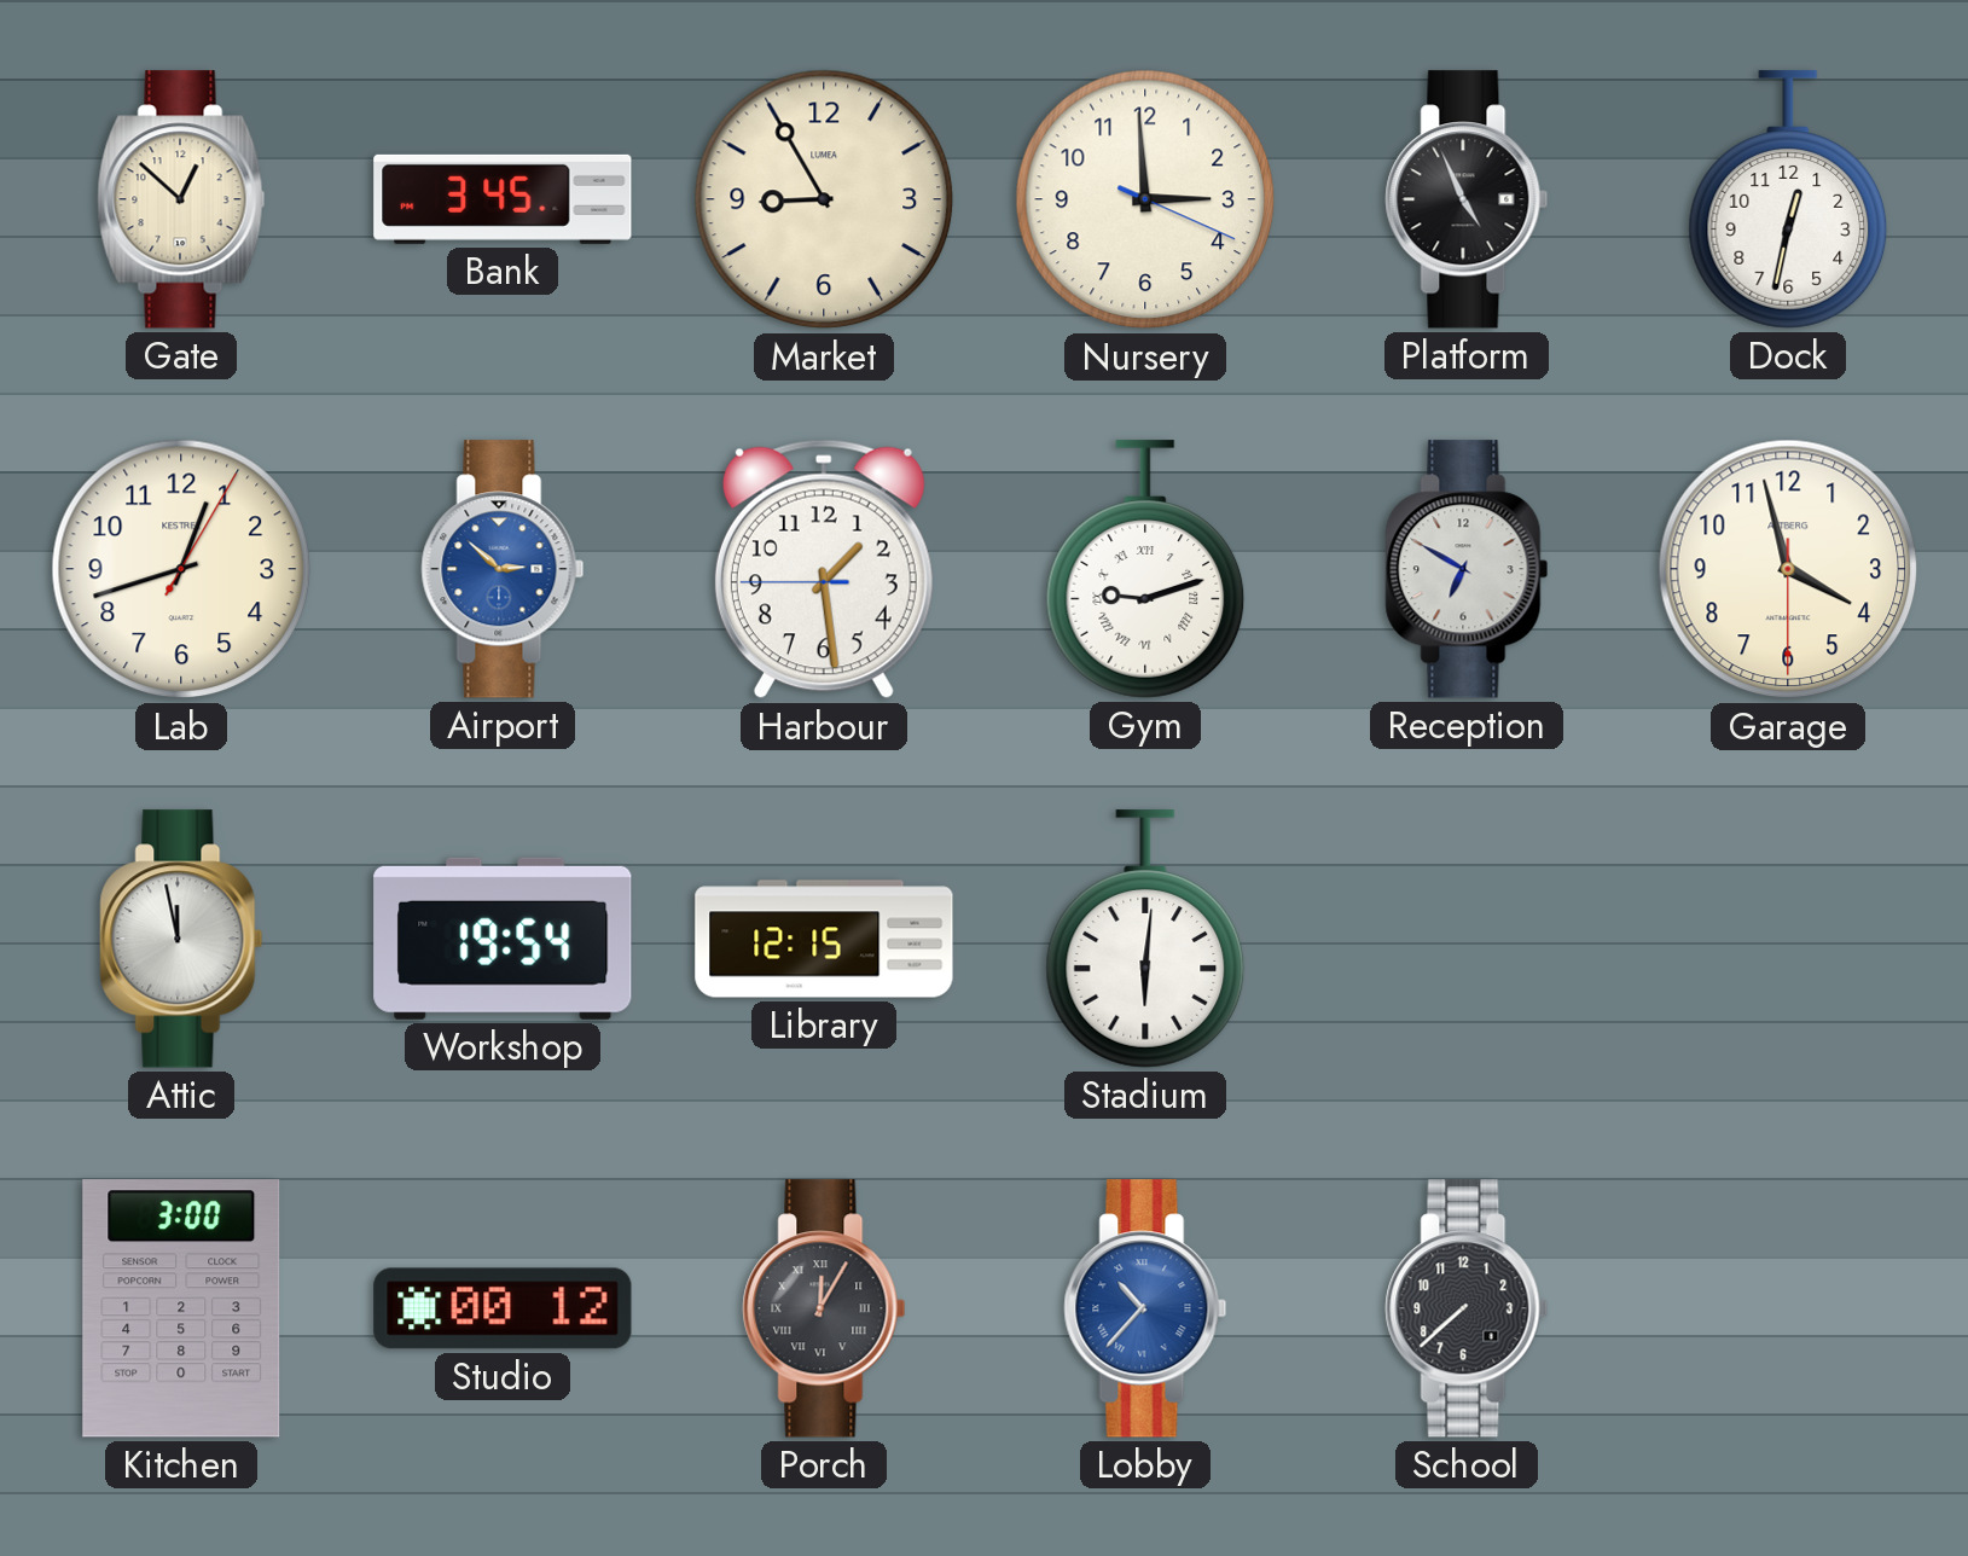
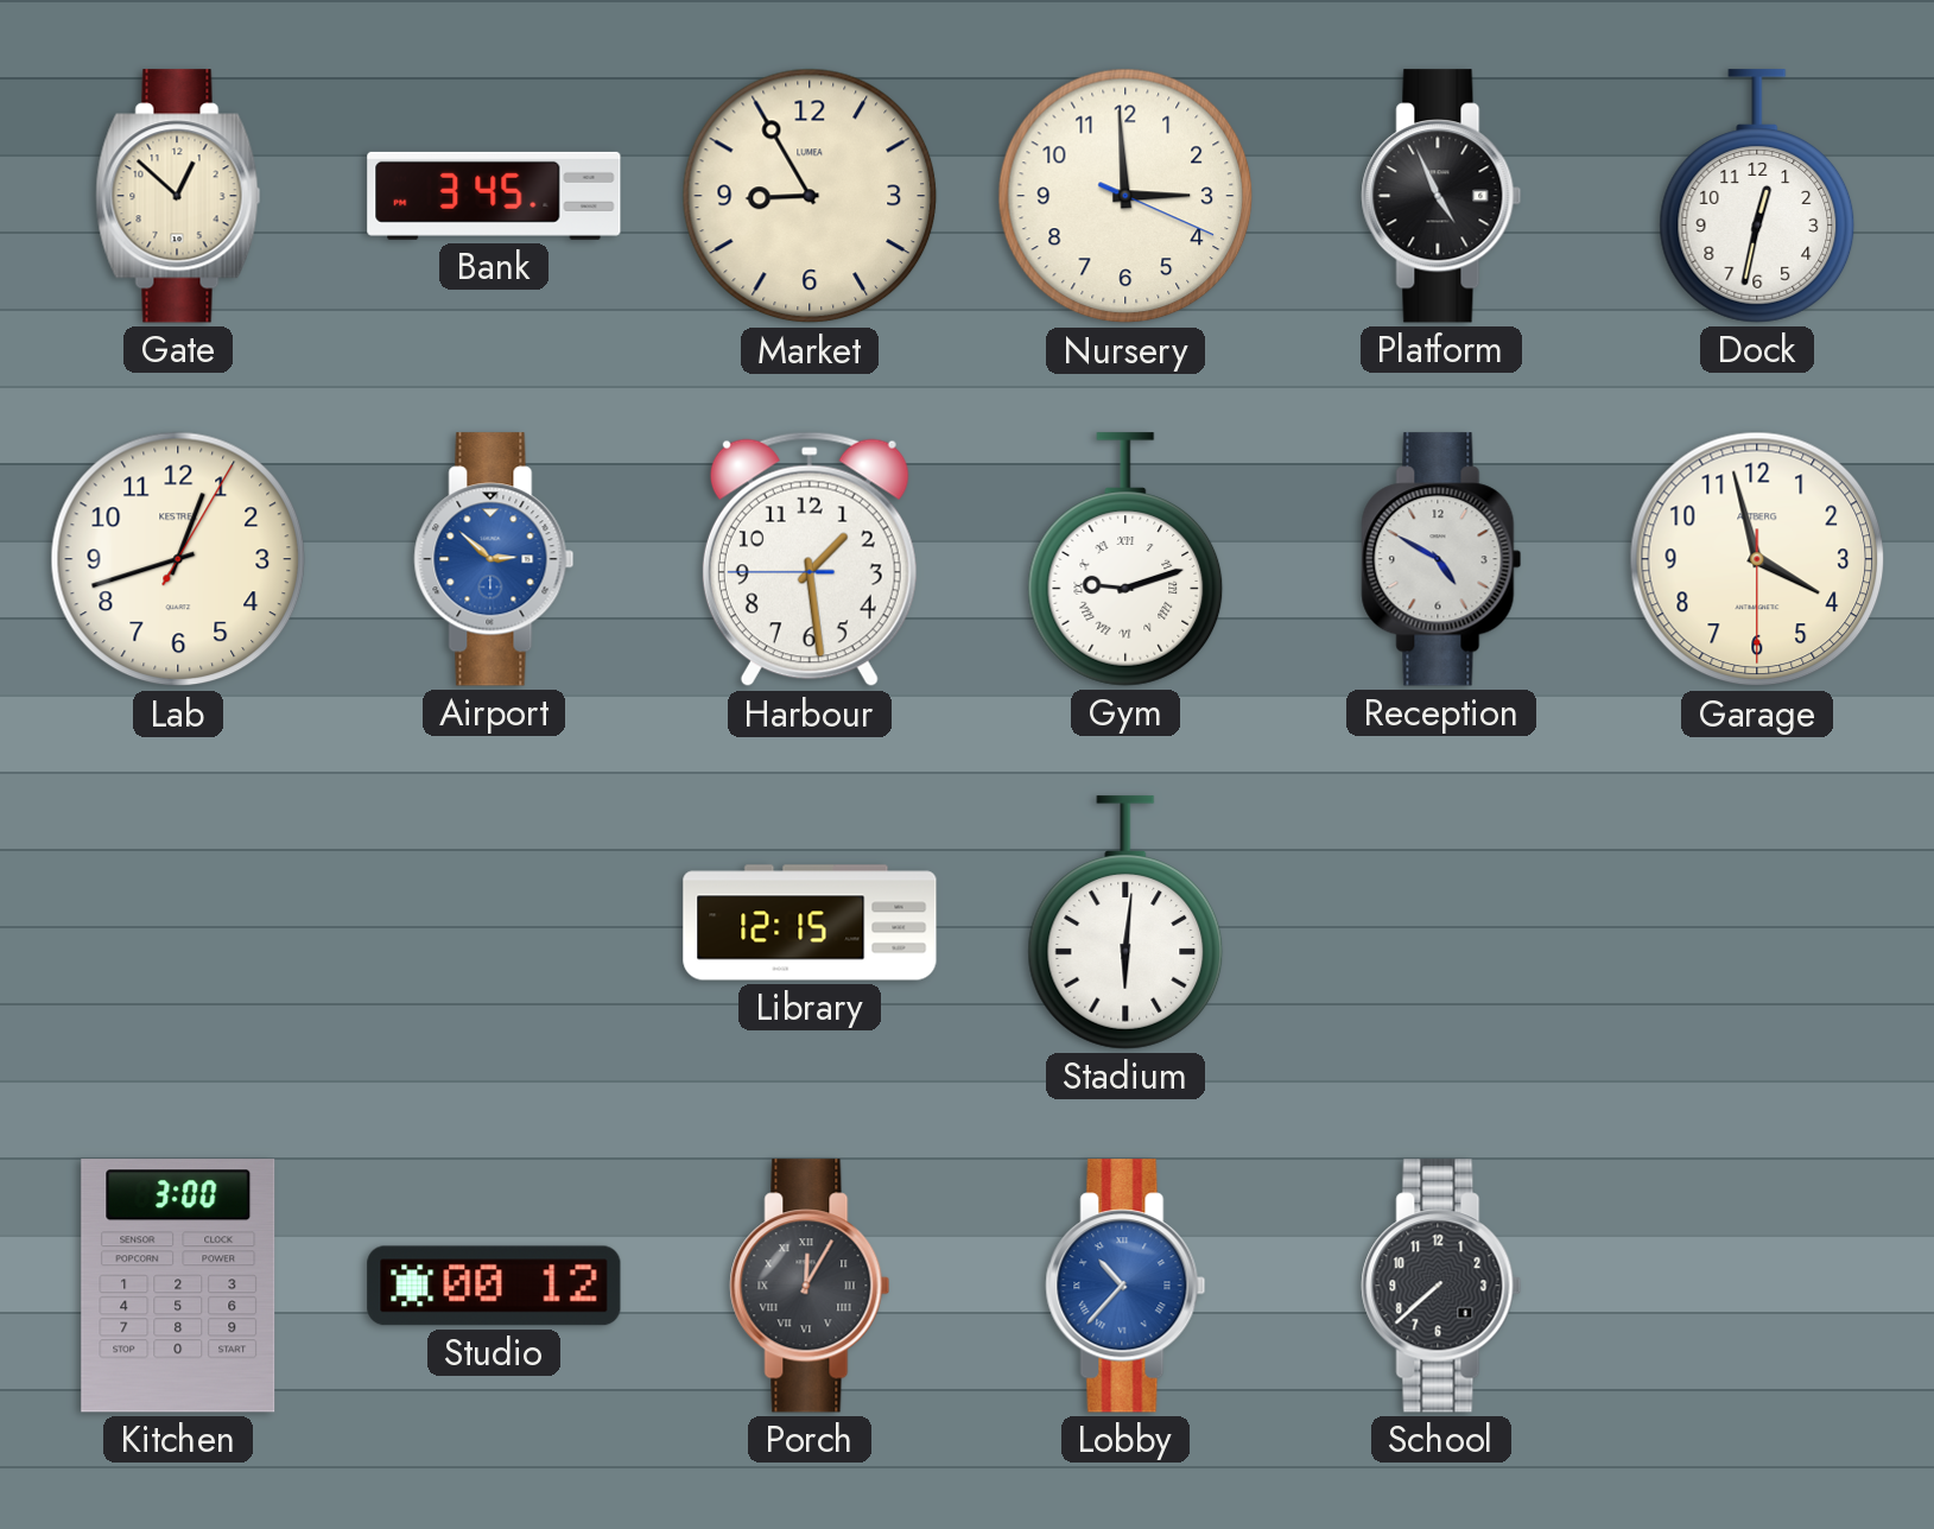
Reception: 6:50 -> 4:50 (1441, 559)
Attic: 11:58 -> none (181, 939)
Workshop: 19:54 -> none (503, 939)
